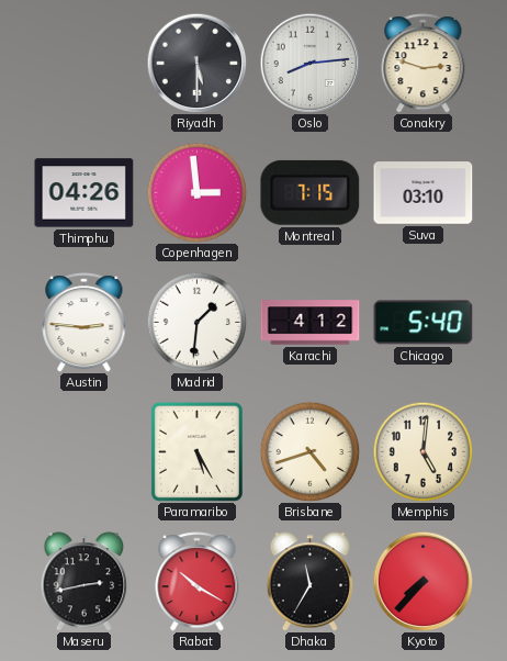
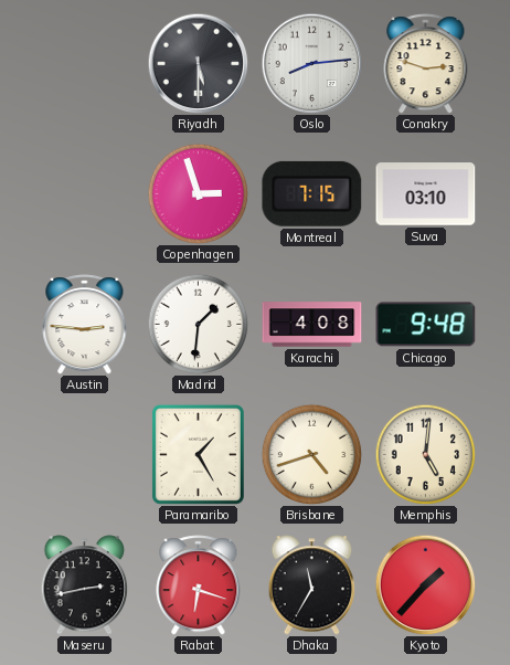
Thimphu: 04:26 -> none (84, 193)
Copenhagen: 2:59 -> 2:57 (198, 193)
Karachi: 4:12 -> 4:08 (312, 325)
Chicago: 5:40 -> 9:48 (426, 325)
Paramaribo: 5:25 -> 1:25 (198, 454)
Rabat: 10:20 -> 6:18 (199, 585)
Kyoto: 7:37 -> 1:37 (425, 584)
